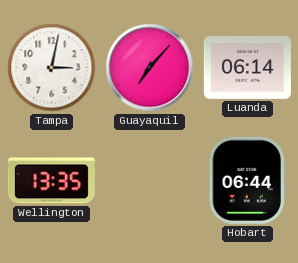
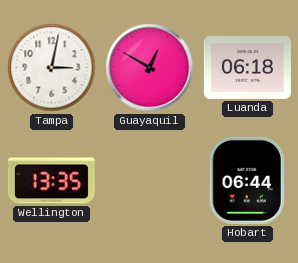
Guayaquil: 7:07 -> 12:50 (150, 68)
Luanda: 06:14 -> 06:18 (247, 67)
